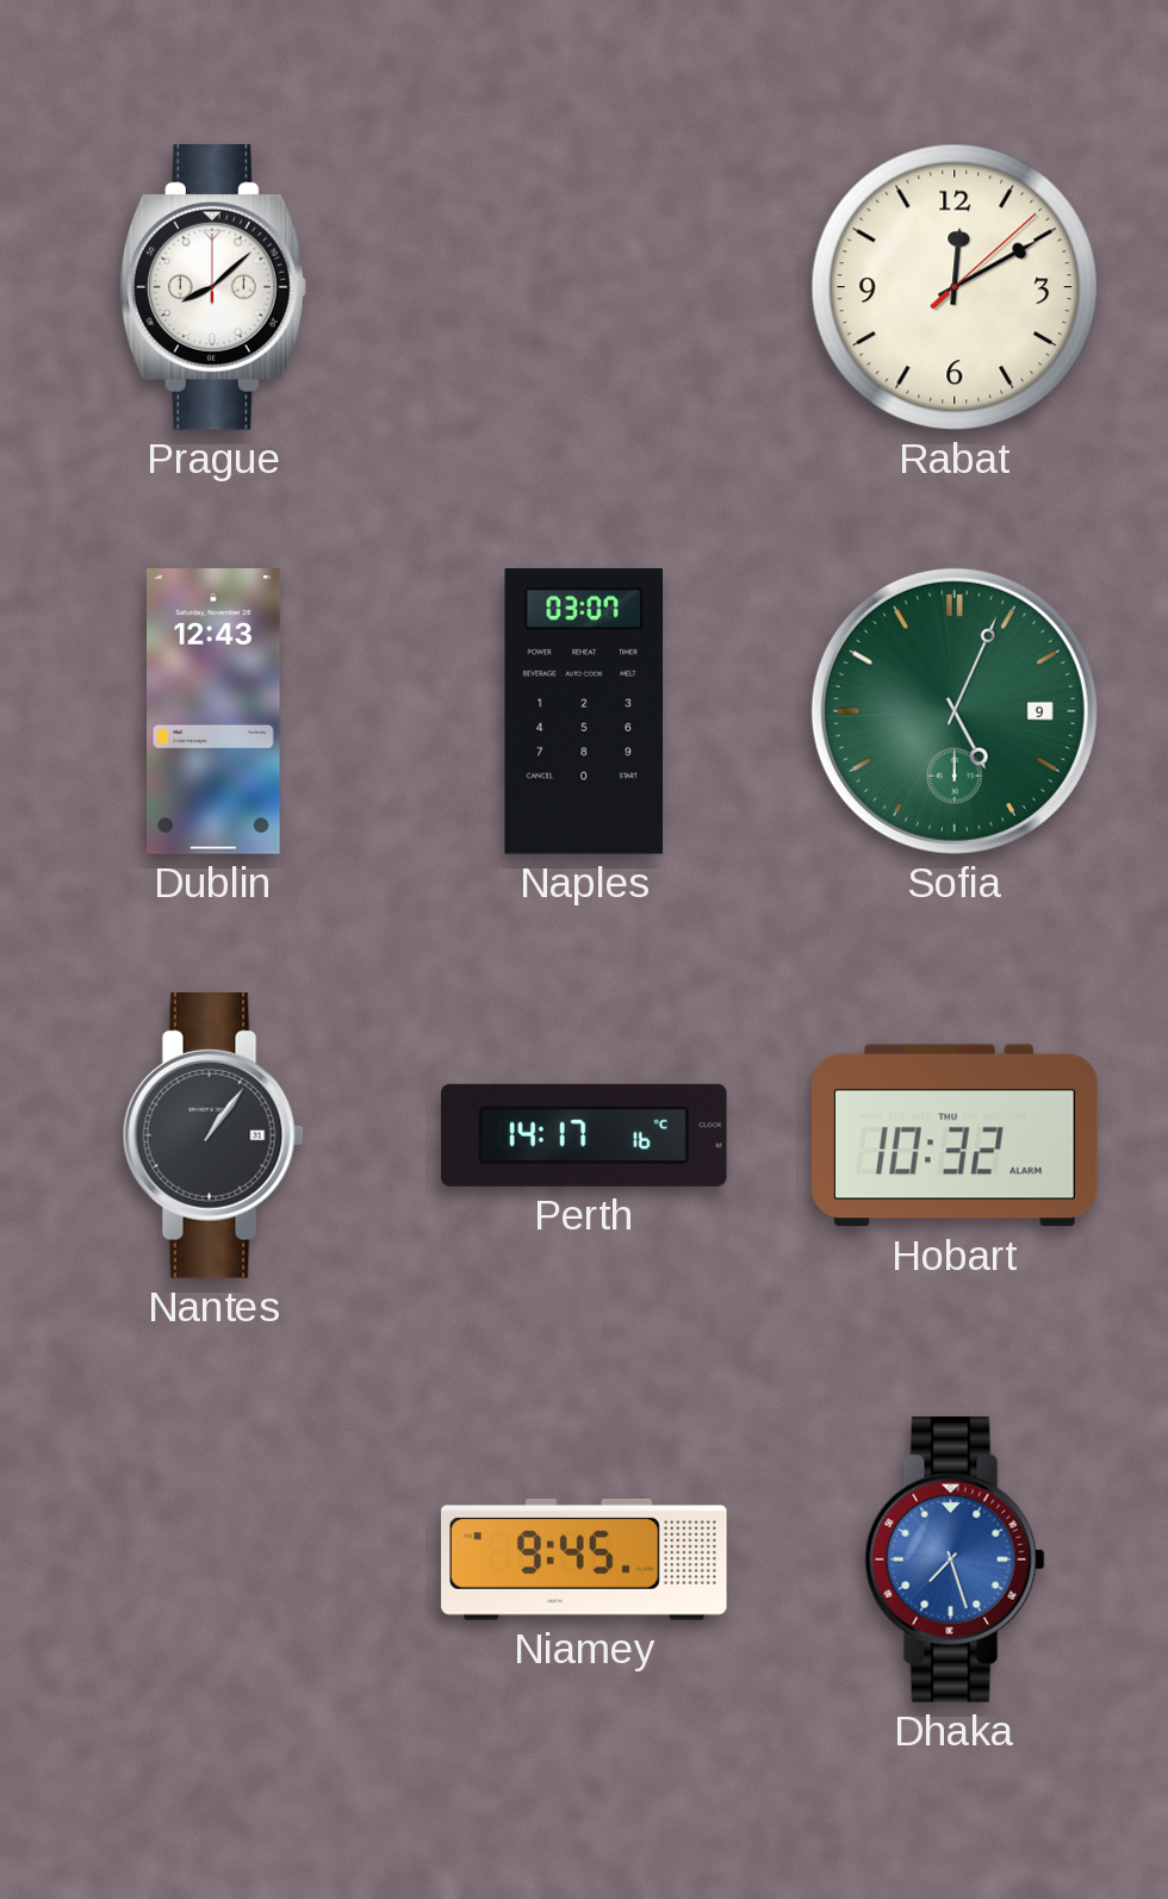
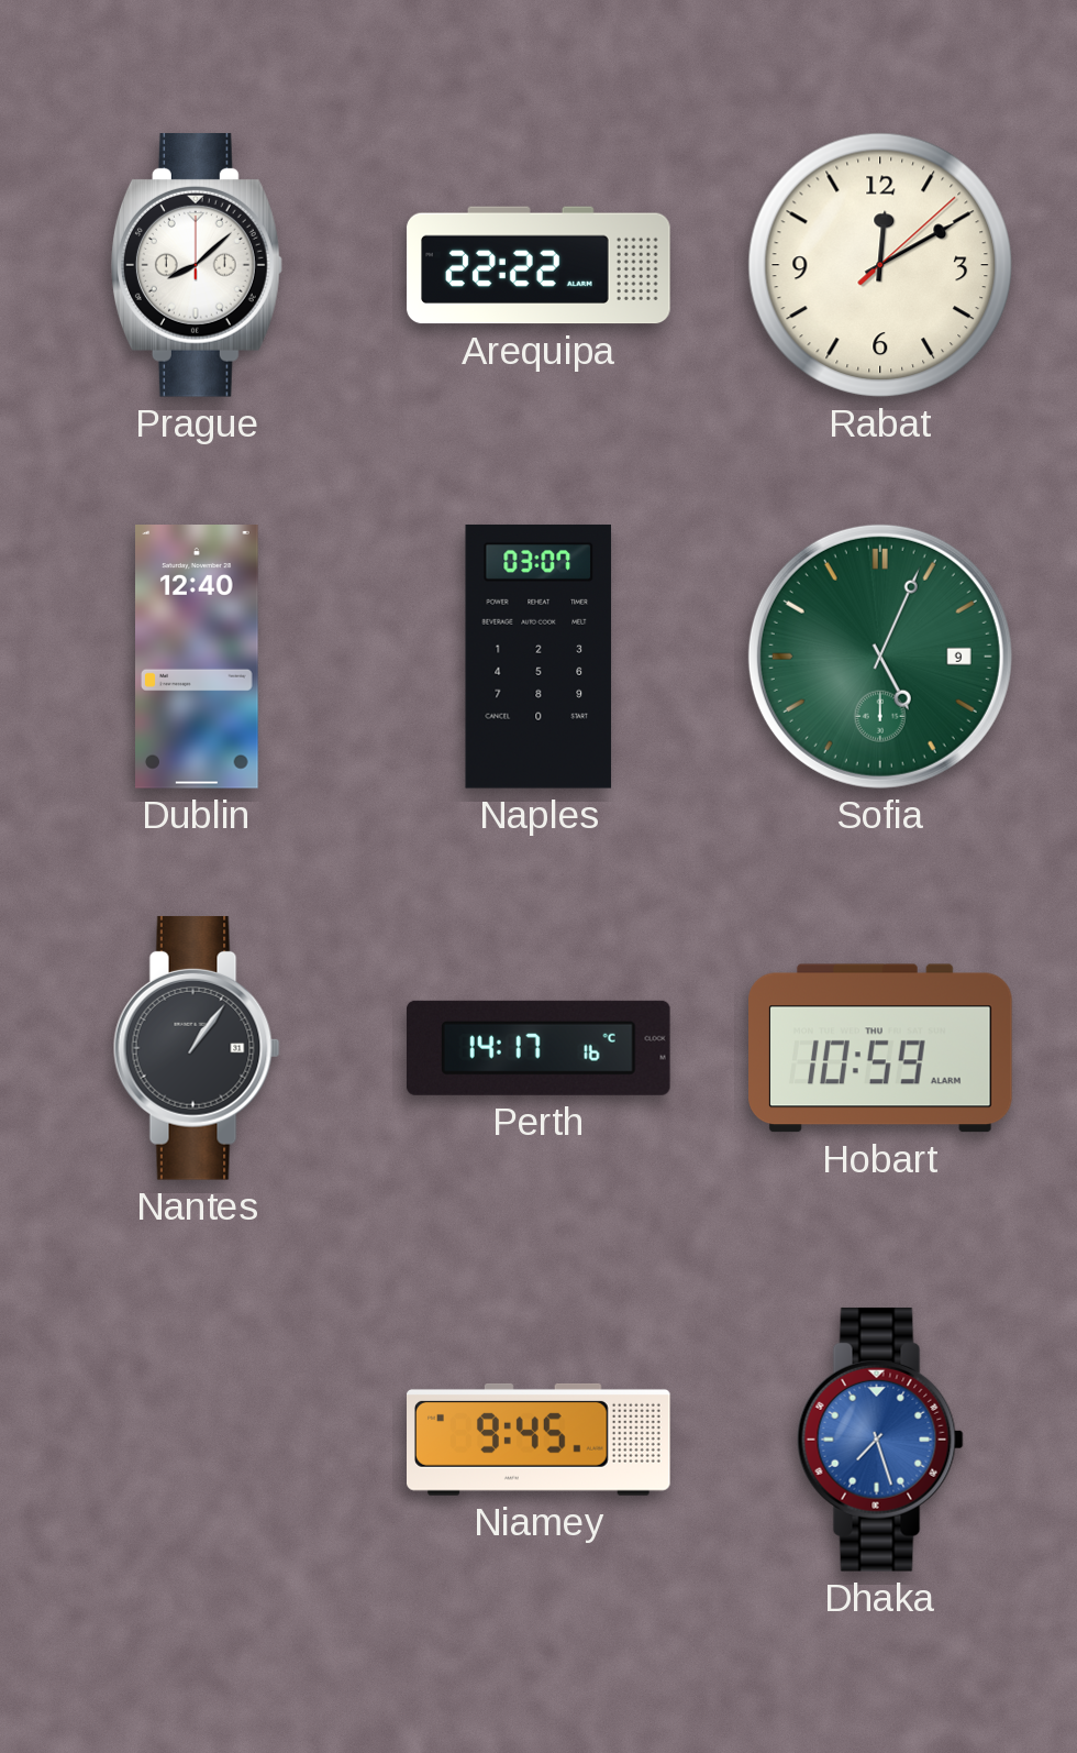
Arequipa: none -> 22:22 (538, 265)
Dublin: 12:43 -> 12:40 (198, 657)
Hobart: 10:32 -> 10:59 (881, 1048)
